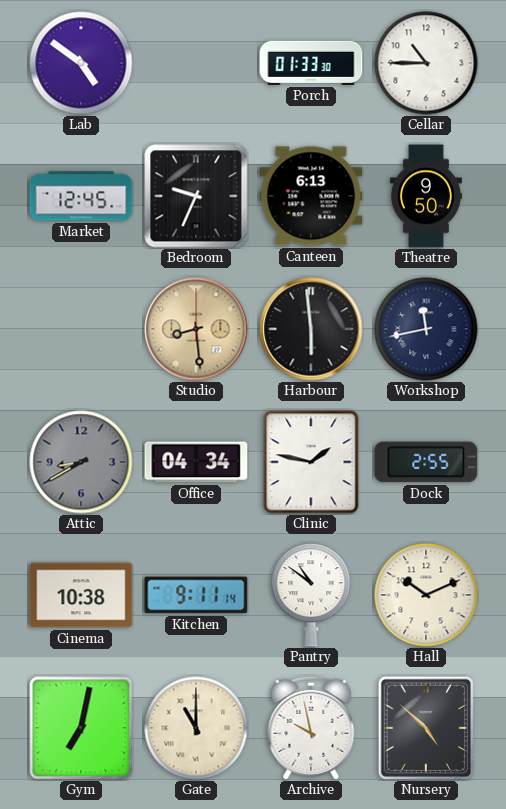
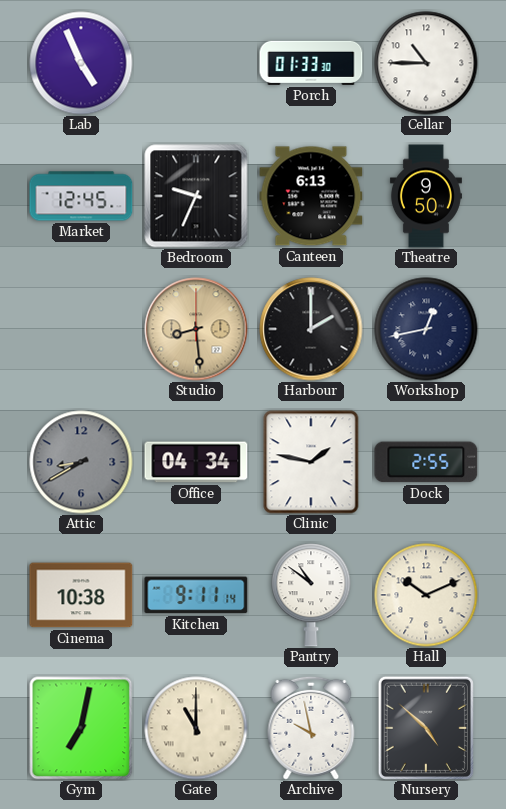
Lab: 4:51 -> 4:56 (81, 63)
Harbour: 5:59 -> 2:00 (311, 329)
Workshop: 11:43 -> 12:43 (426, 329)
